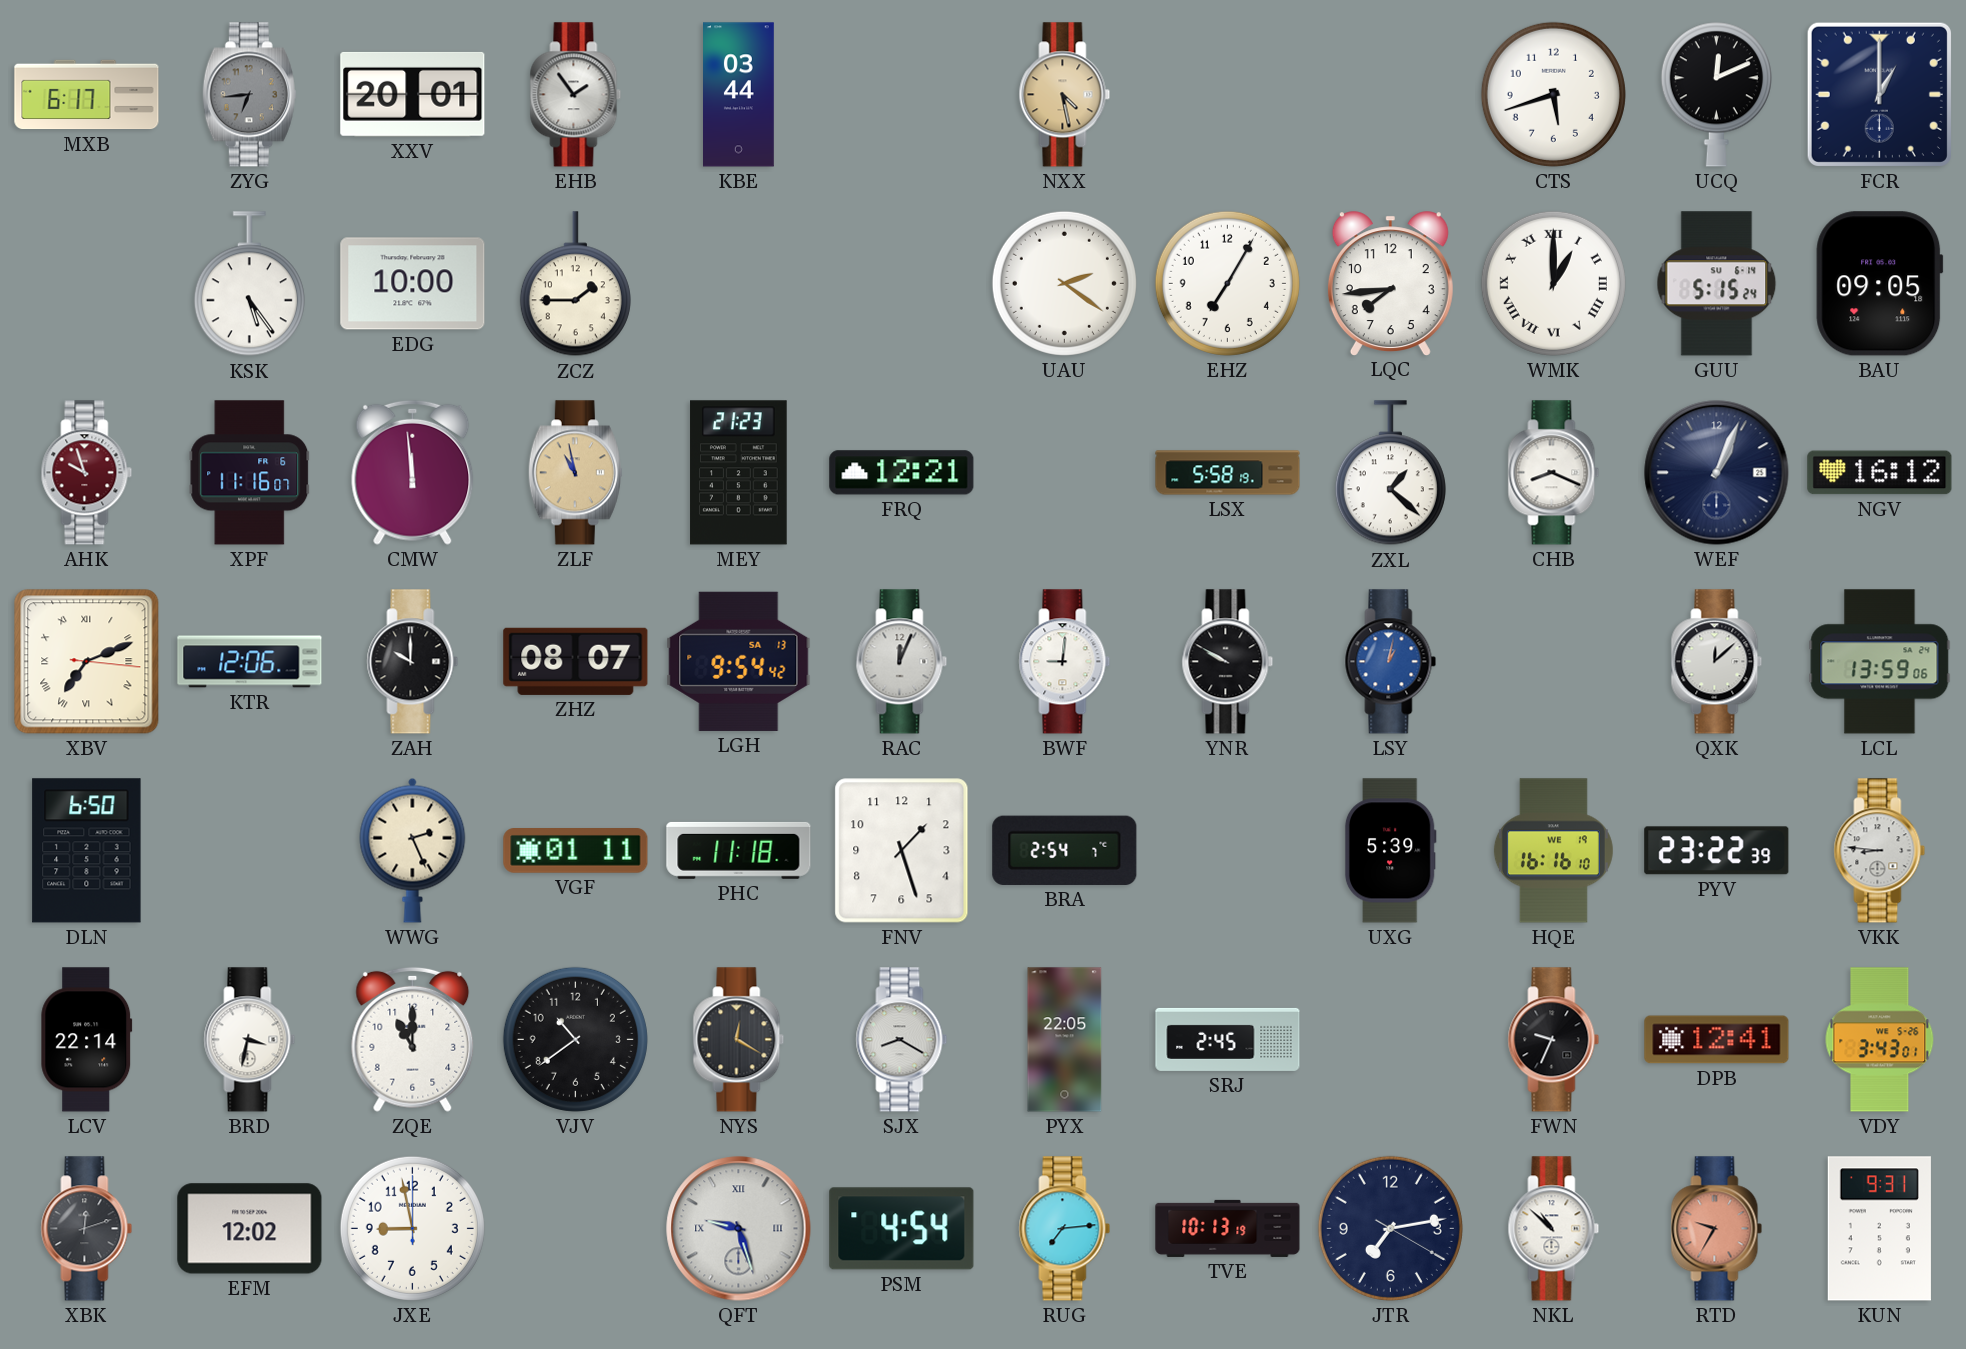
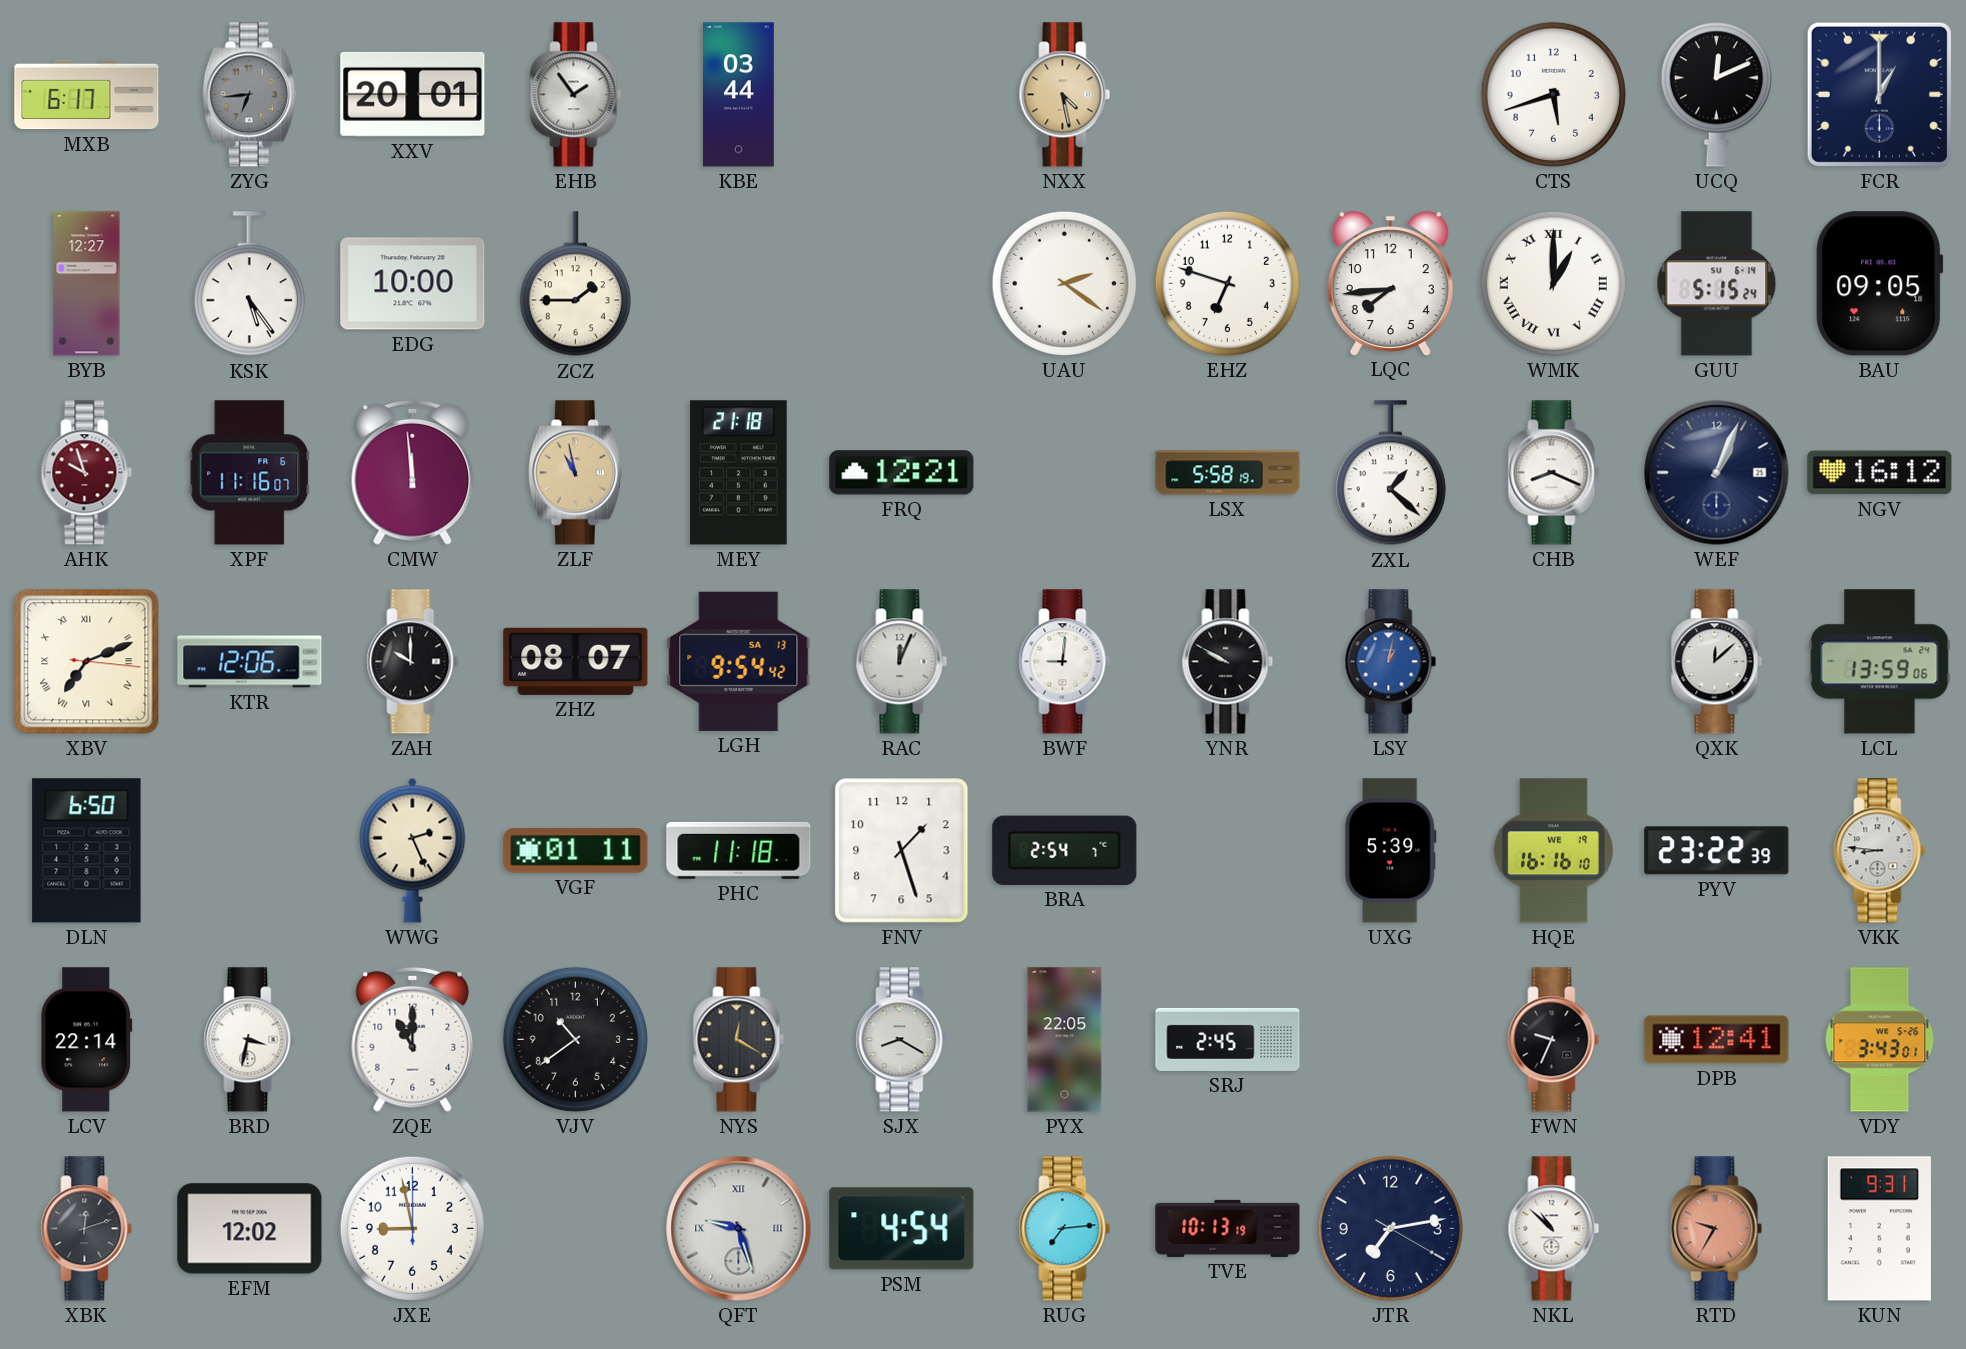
BYB: none -> 12:27 (87, 284)
EHZ: 7:05 -> 6:48 (1227, 283)
MEY: 21:23 -> 21:18 (739, 473)
